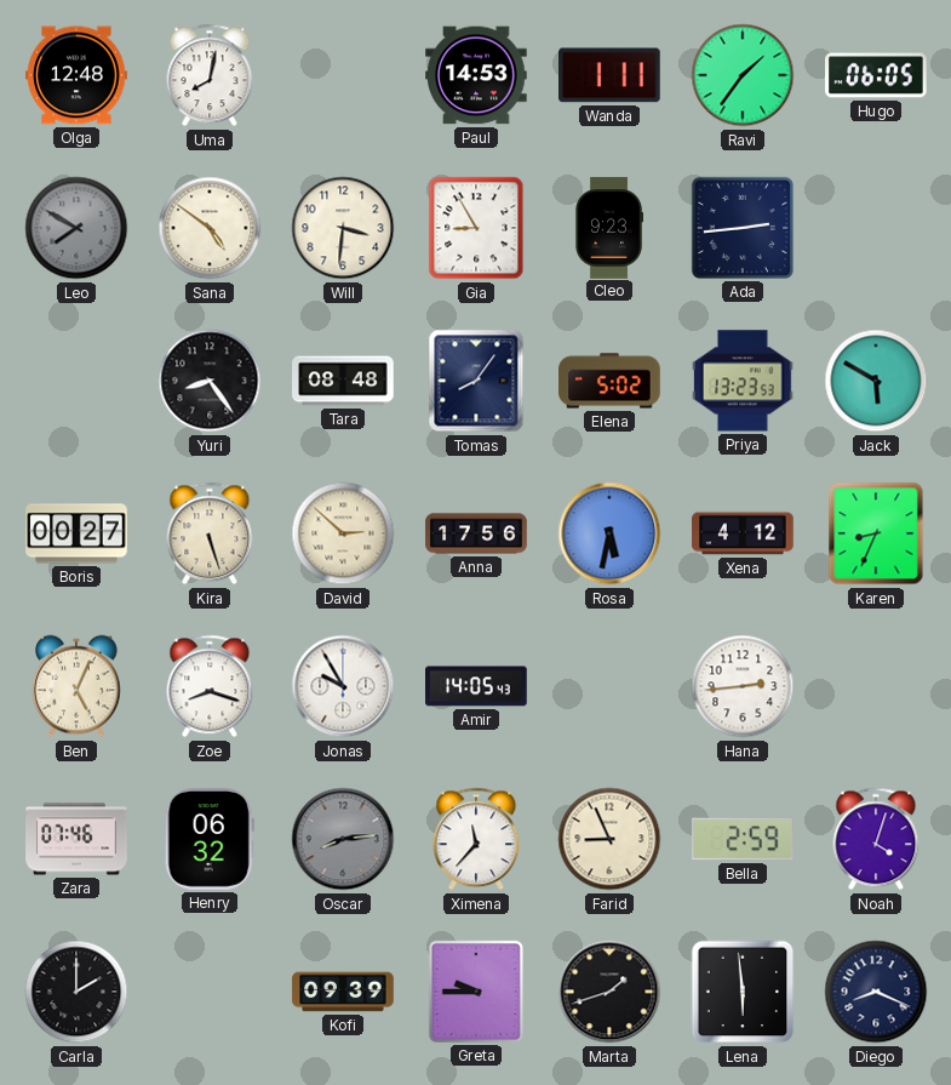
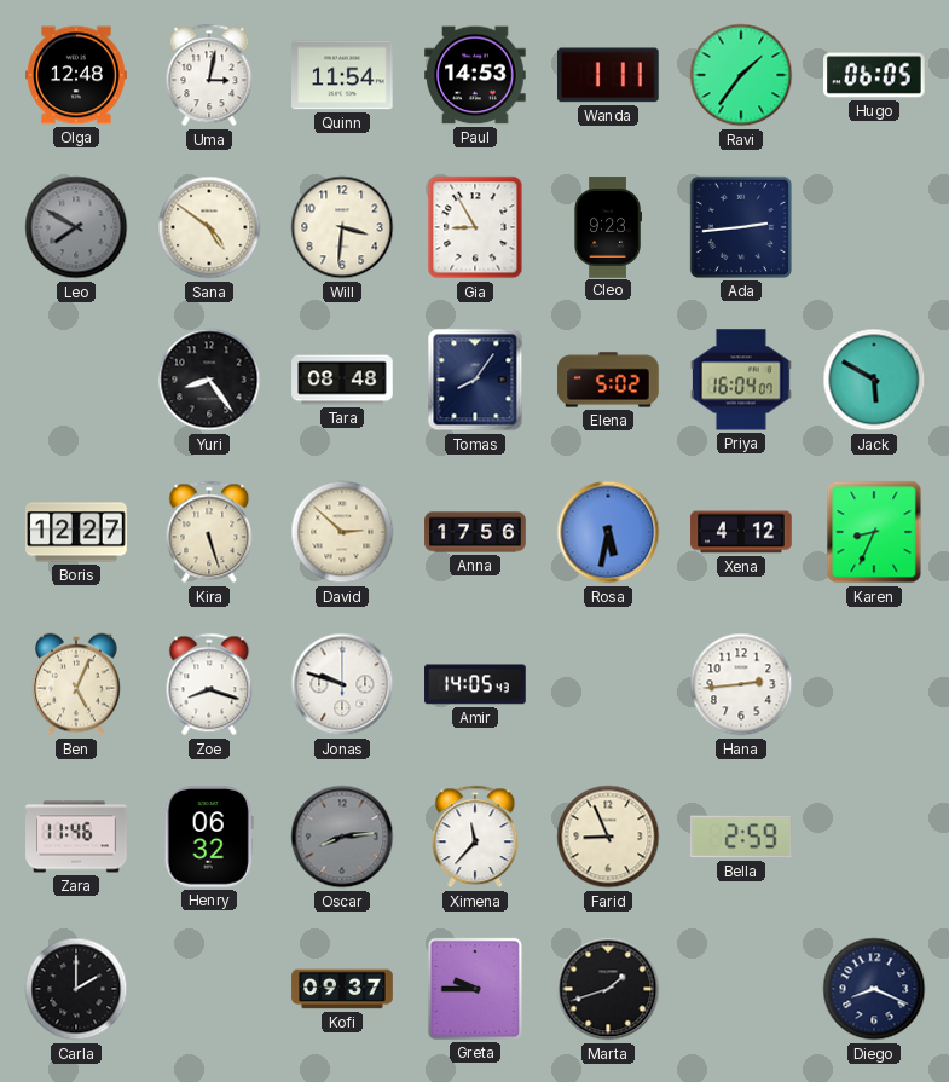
Uma: 8:02 -> 3:02 (209, 75)
Quinn: none -> 11:54 (342, 75)
Priya: 13:23 -> 16:04 (741, 380)
Boris: 00:27 -> 12:27 (76, 532)
Jonas: 9:55 -> 9:48 (342, 684)
Zara: 07:46 -> 11:46 (76, 837)
Noah: 4:03 -> none (876, 839)
Kofi: 09:39 -> 09:37 (342, 989)
Lena: 5:59 -> none (743, 992)
